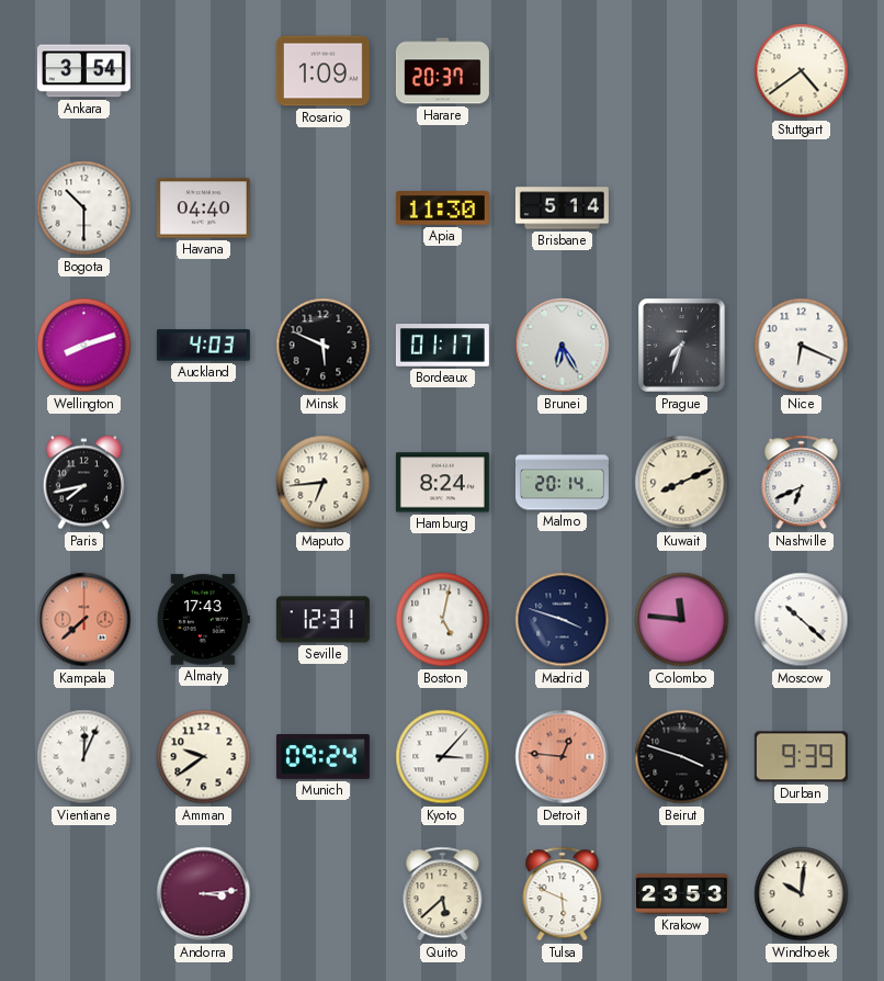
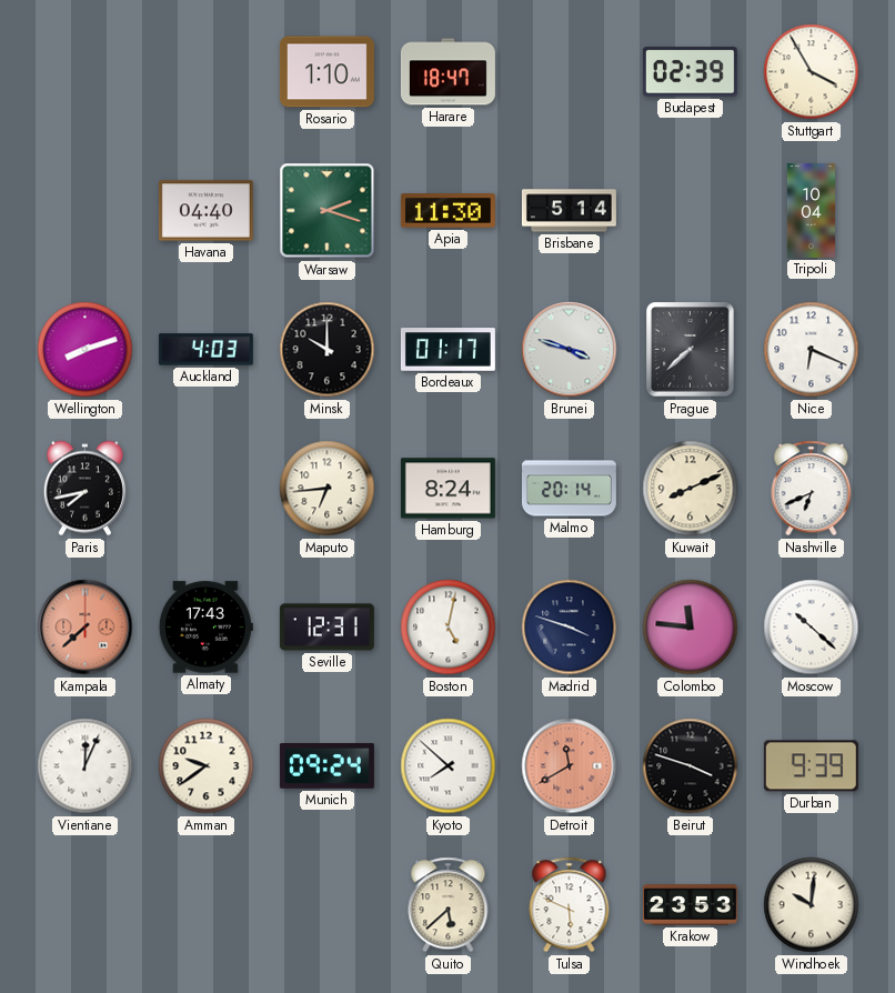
Ankara: 3:54 -> none (83, 71)
Rosario: 1:09 -> 1:10 (326, 72)
Harare: 20:37 -> 18:47 (447, 72)
Budapest: none -> 02:39 (690, 72)
Stuttgart: 4:39 -> 3:55 (812, 72)
Bogota: 10:30 -> none (84, 208)
Warsaw: none -> 2:18 (328, 211)
Tripoli: none -> 10:04 (811, 210)
Minsk: 5:49 -> 10:00 (328, 350)
Brunei: 6:25 -> 3:48 (570, 350)
Prague: 7:33 -> 7:38 (691, 350)
Kyoto: 3:07 -> 7:52 (449, 766)
Detroit: 12:46 -> 11:40 (570, 766)
Andorra: 3:14 -> none (204, 894)
